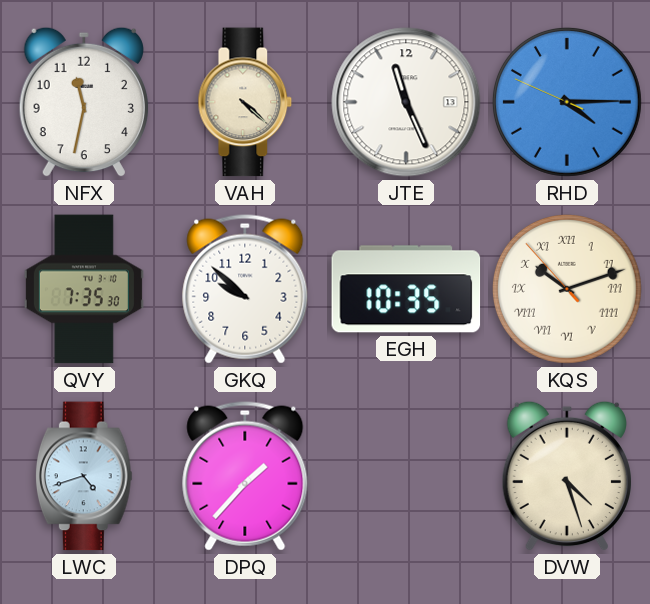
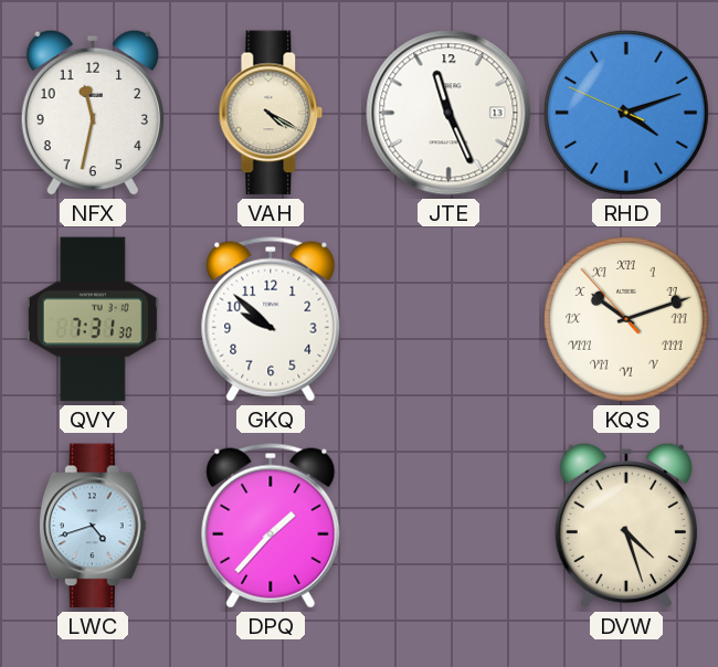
VAH: 4:22 -> 4:20 (271, 113)
RHD: 4:14 -> 4:11 (626, 113)
QVY: 7:35 -> 7:31 (93, 319)
EGH: 10:35 -> none (406, 289)
